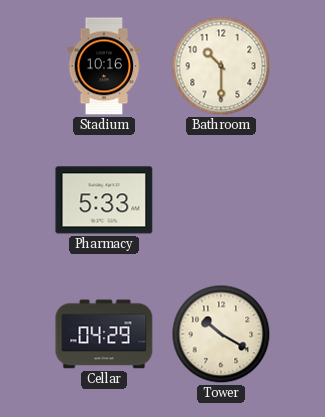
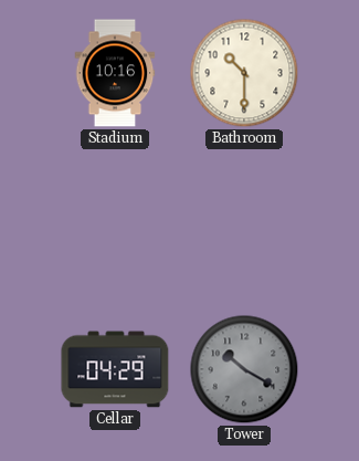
Pharmacy: 5:33 -> none (104, 200)
Tower dial: cream -> grey (244, 369)
